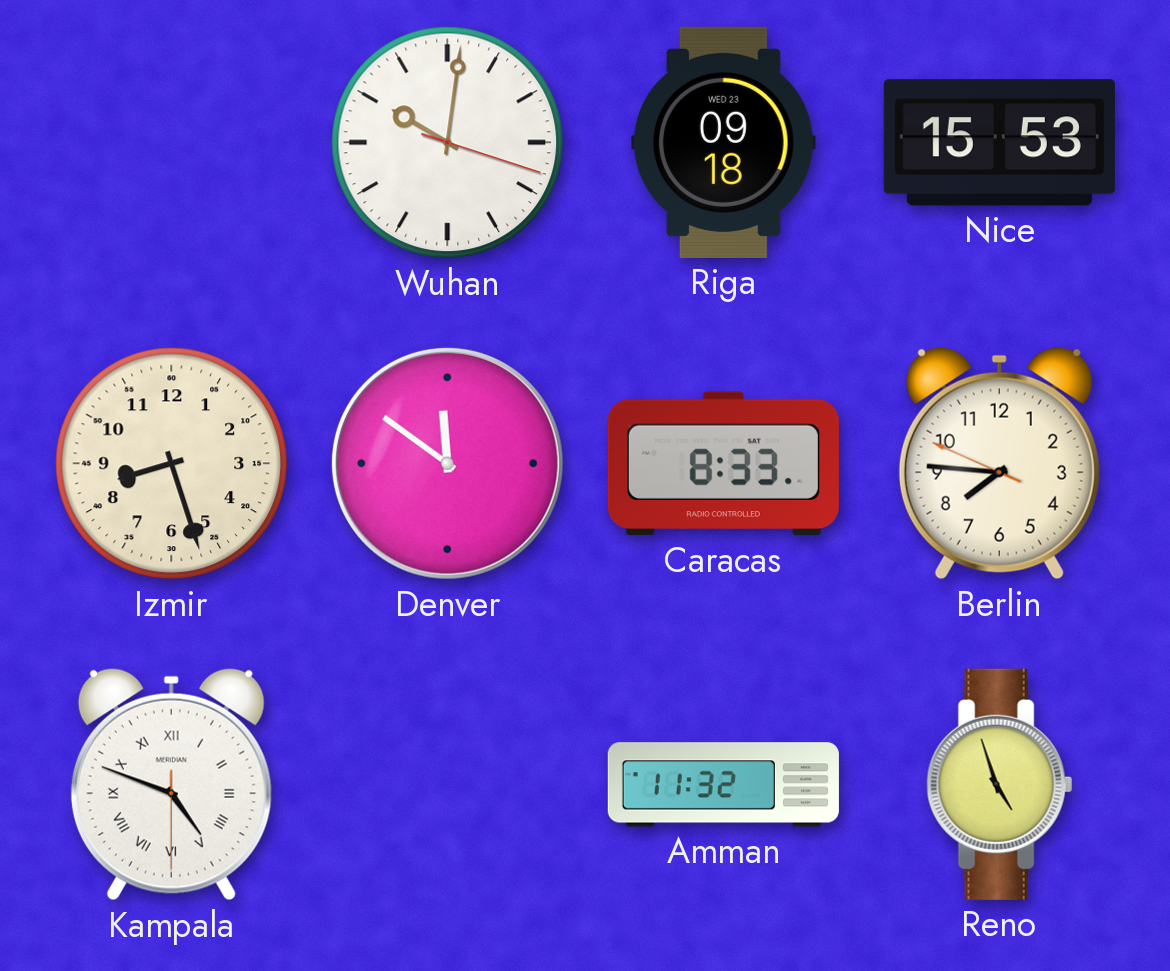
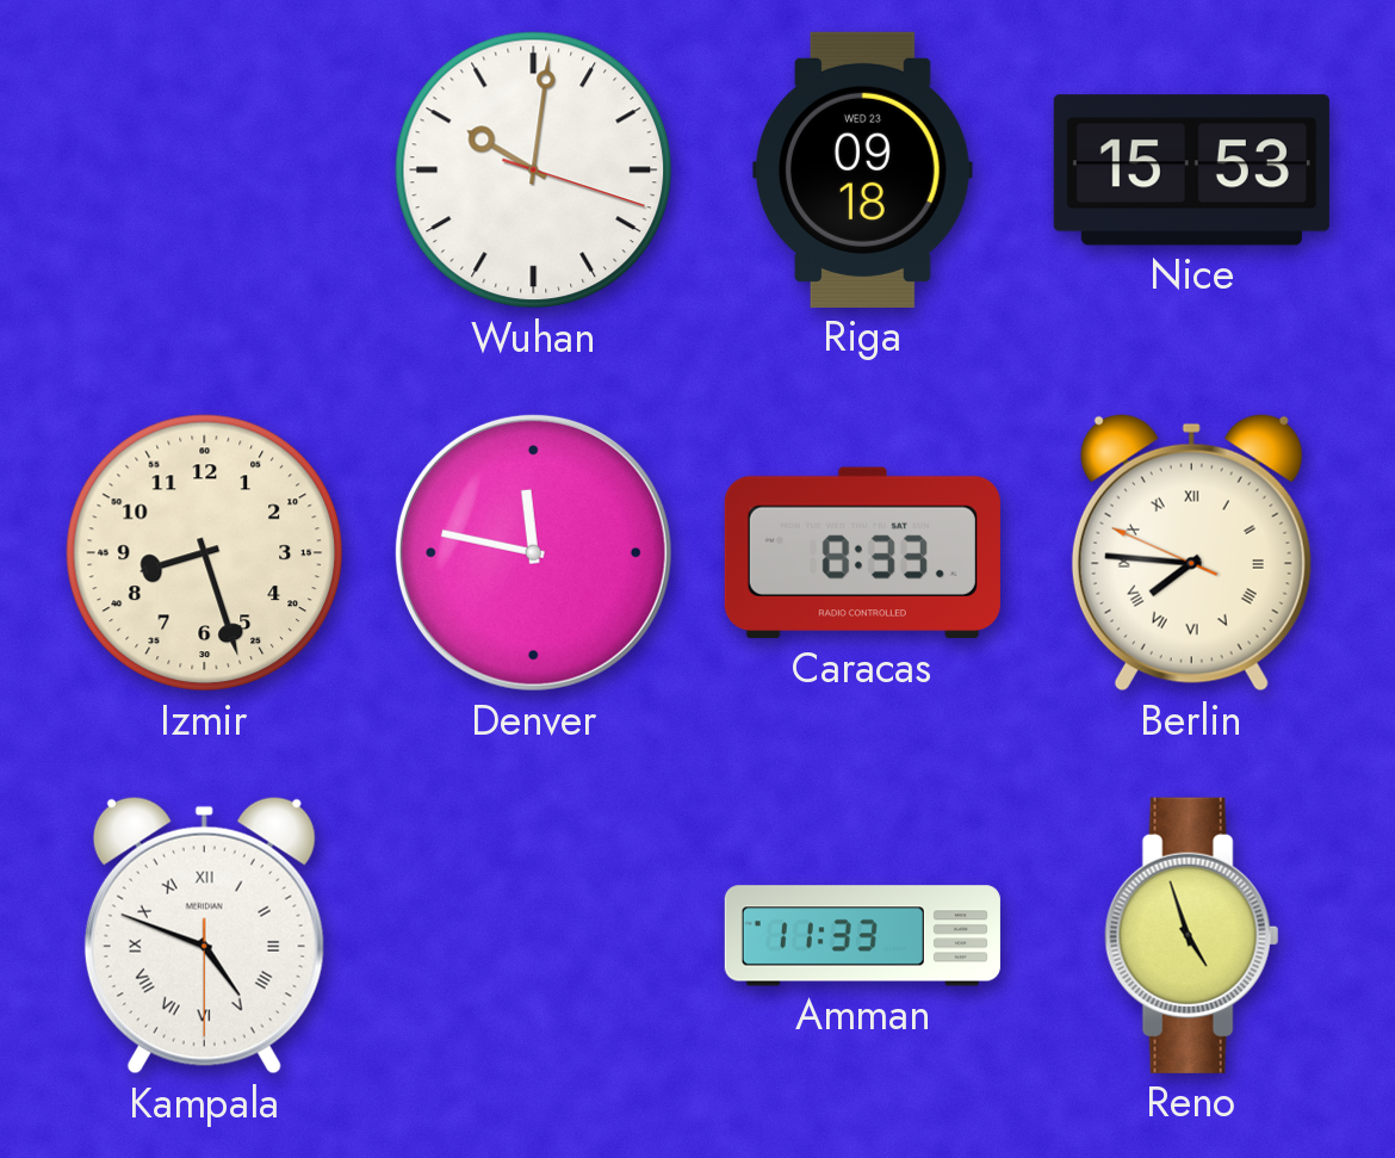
Denver: 11:51 -> 11:47 (533, 552)
Berlin numerals: Arabic -> Roman (1191, 552)
Amman: 11:32 -> 11:33 (862, 936)
